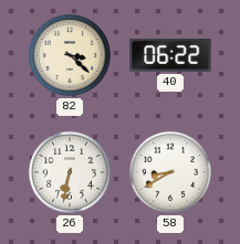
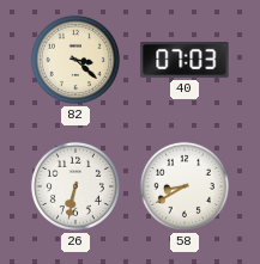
40: 06:22 -> 07:03 (185, 60)
